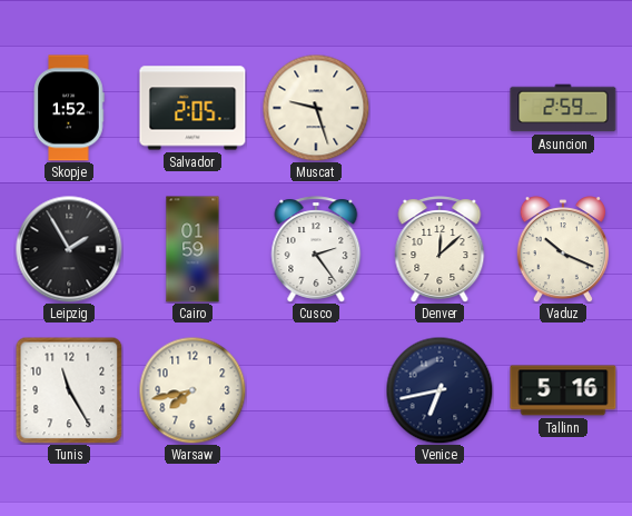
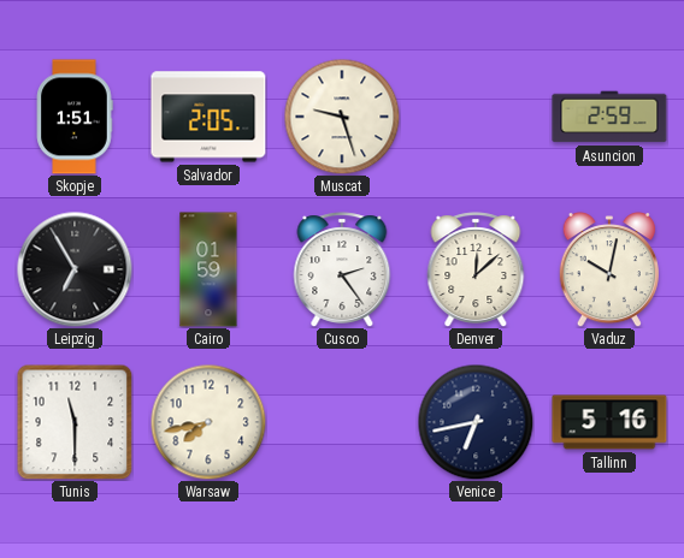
Skopje: 1:52 -> 1:51 (75, 117)
Leipzig: 1:55 -> 6:55 (75, 269)
Vaduz: 10:19 -> 10:02 (609, 271)
Tunis: 11:25 -> 11:30 (75, 422)
